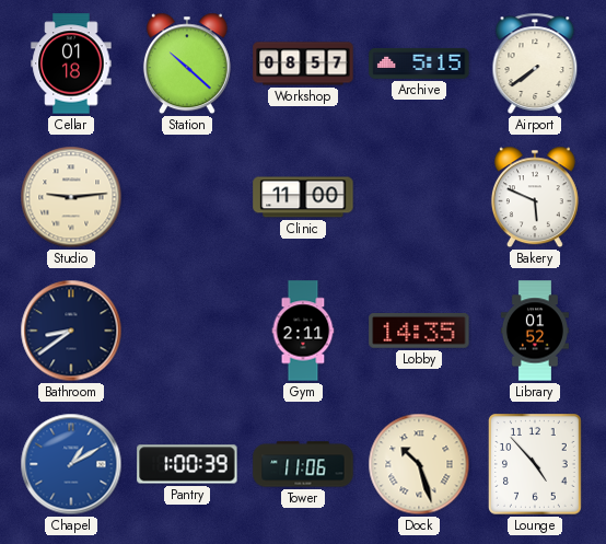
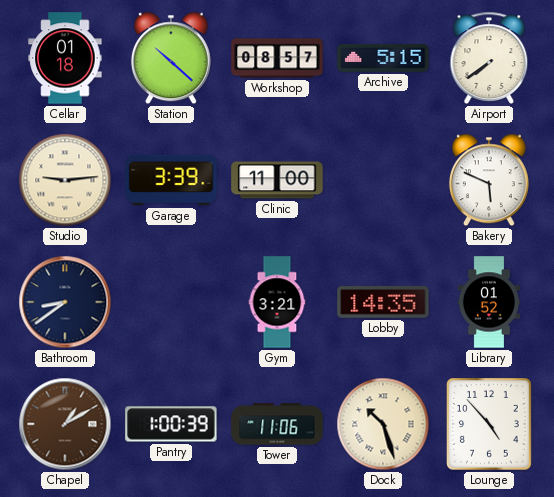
Garage: none -> 3:39 (171, 180)
Gym: 2:11 -> 3:21 (277, 302)
Chapel dial: blue -> brown (65, 424)
